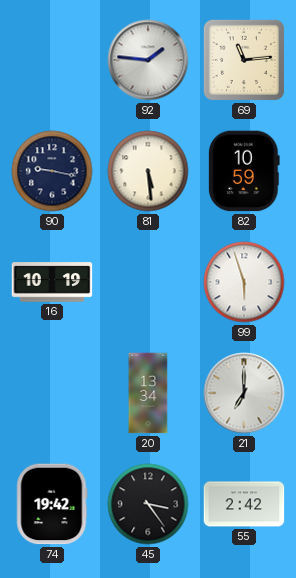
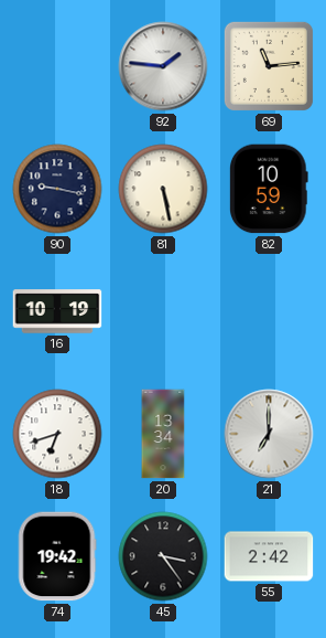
81: 5:29 -> 5:28 (163, 189)
99: 5:57 -> none (244, 282)
18: none -> 6:42 (57, 434)
